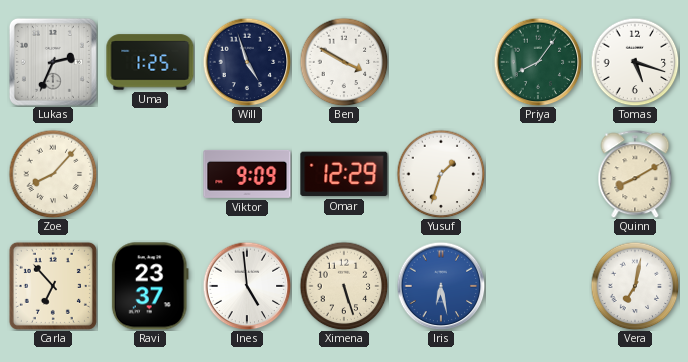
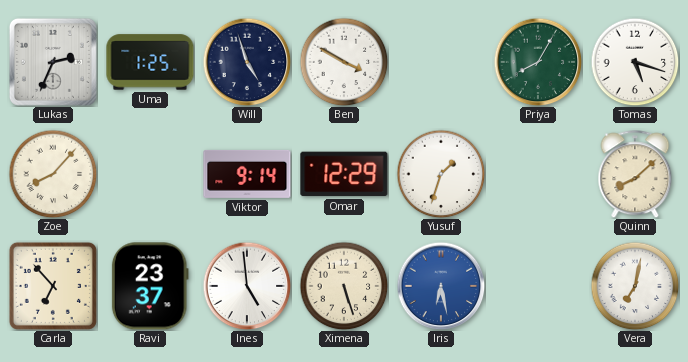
Priya: 8:06 -> 8:05 (538, 62)
Viktor: 9:09 -> 9:14 (247, 174)
Quinn: 8:10 -> 8:08 (635, 174)
